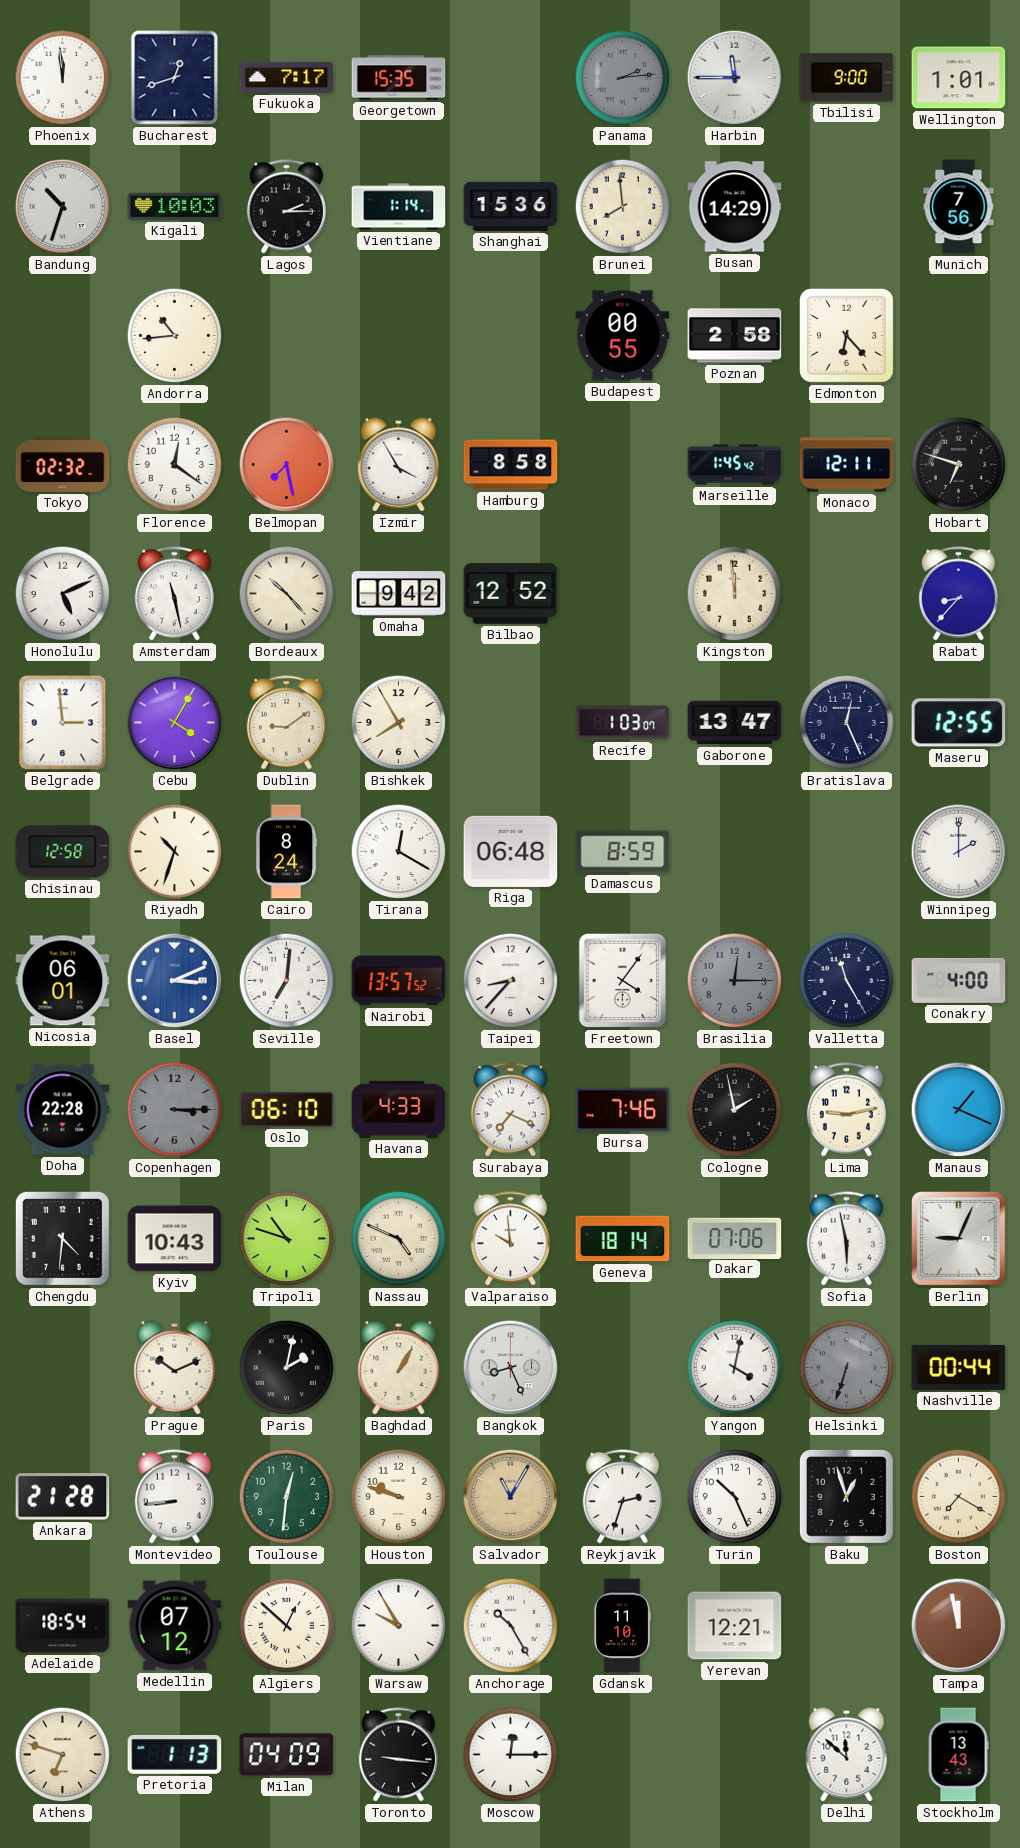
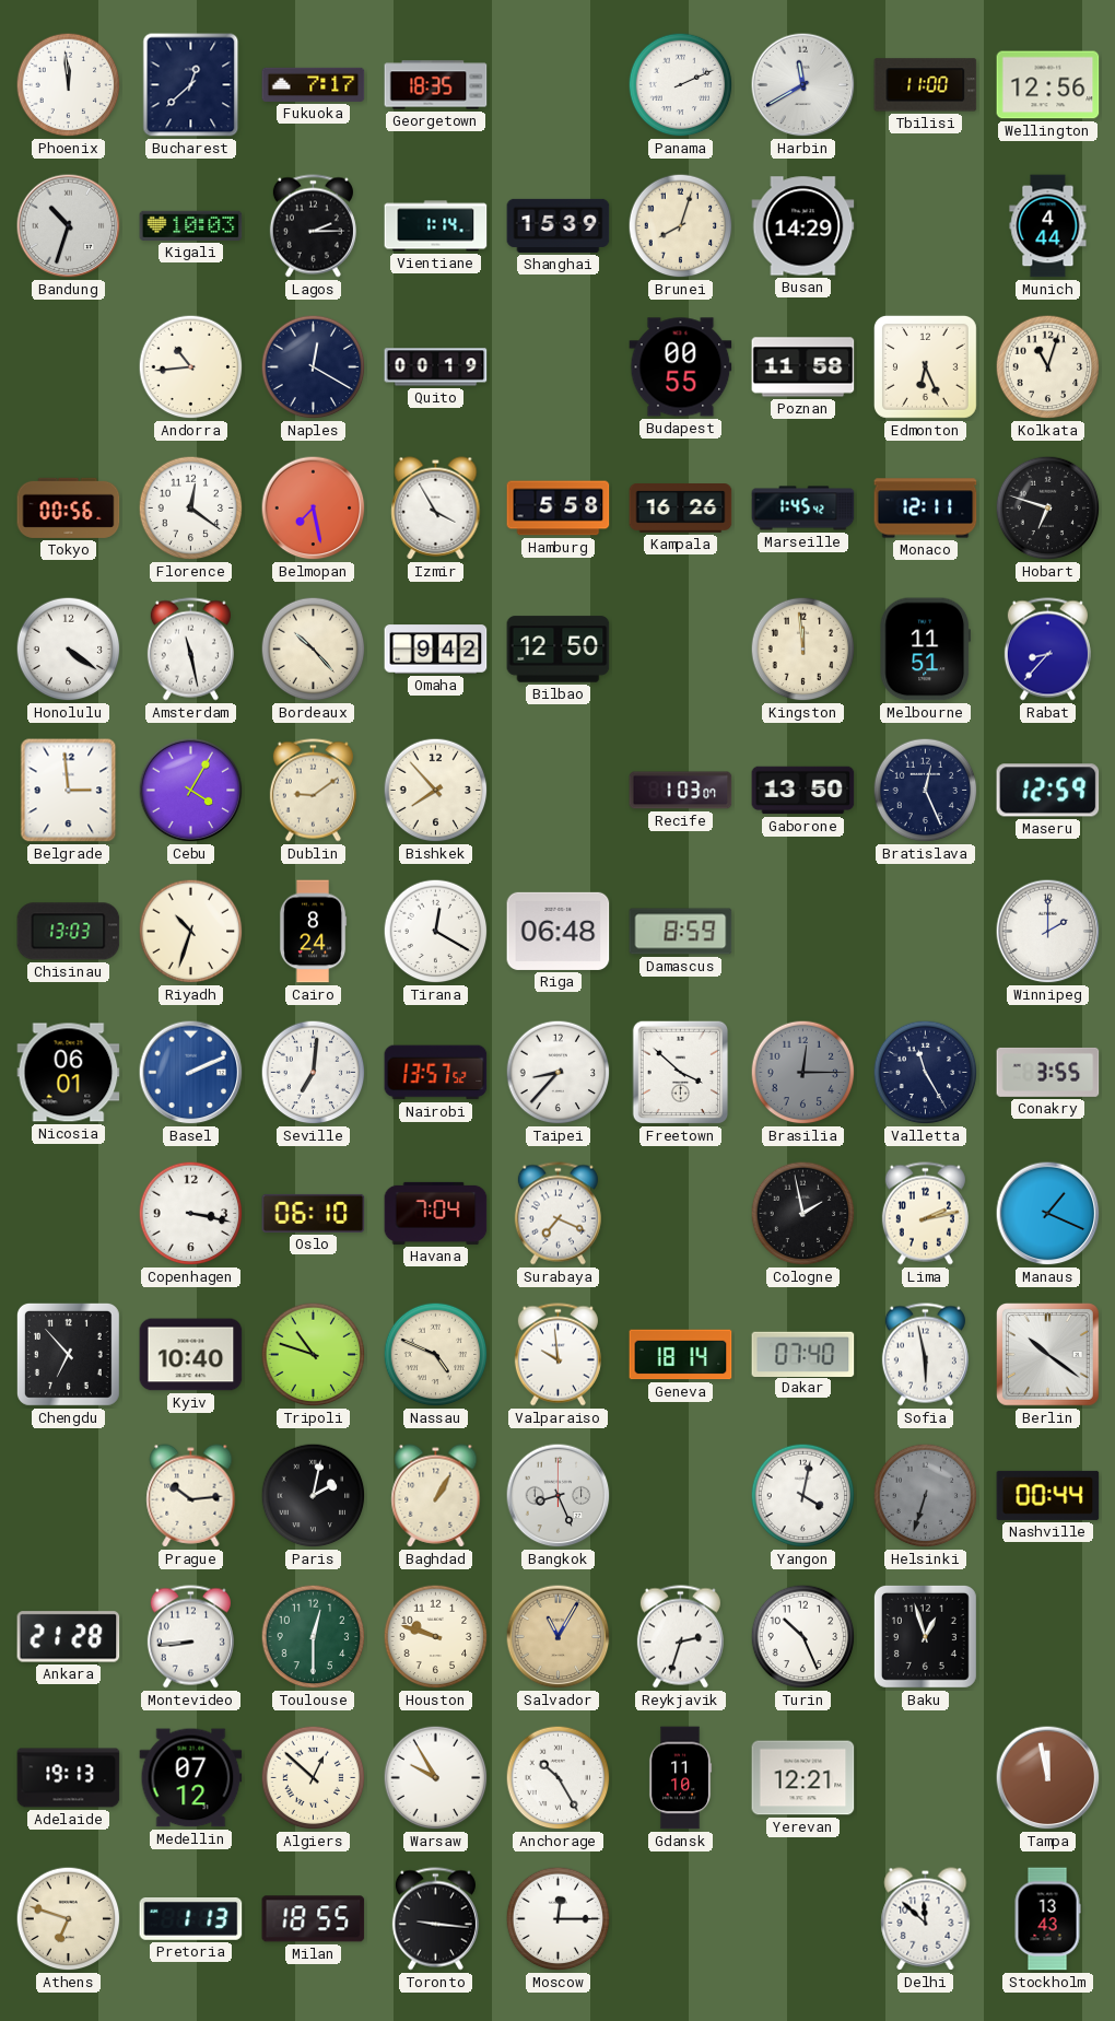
Bucharest: 12:42 -> 12:38 (191, 85)
Georgetown: 15:35 -> 18:35 (436, 85)
Panama: 2:14 -> 2:11 (681, 85)
Panama dial: grey -> white (681, 85)
Harbin: 11:45 -> 11:40 (803, 85)
Tbilisi: 9:00 -> 11:00 (926, 85)
Wellington: 1:01 -> 12:56 (1048, 85)
Shanghai: 15:36 -> 15:39 (559, 225)
Brunei: 7:59 -> 8:03 (681, 226)
Munich: 7:56 -> 4:44 (1048, 226)
Naples: none -> 12:20 (314, 367)
Quito: none -> 00:19 (436, 367)
Poznan: 2:58 -> 11:58 (803, 367)
Edmonton: 6:23 -> 6:26 (925, 366)
Kolkata: none -> 11:03 (1048, 367)
Tokyo: 02:32 -> 00:56 (69, 507)
Hamburg: 8:58 -> 5:58 (559, 509)
Kampala: none -> 16:26 (681, 509)
Honolulu: 5:11 -> 4:21 (69, 650)
Bilbao: 12:52 -> 12:50 (559, 650)
Melbourne: none -> 11:51 (925, 650)
Bishkek: 7:55 -> 7:53 (436, 791)
Gaborone: 13:47 -> 13:50 (803, 791)
Maseru: 12:55 -> 12:59 (1048, 791)
Chisinau: 12:58 -> 13:03 (69, 932)
Basel: 3:11 -> 2:11 (191, 1073)
Freetown: 4:06 -> 3:52 (681, 1073)
Conakry: 4:00 -> 3:55 (1048, 1072)
Doha: 22:28 -> none (63, 1110)
Copenhagen: 3:15 -> 3:17 (191, 1214)
Copenhagen dial: grey -> white (191, 1214)
Havana: 4:33 -> 7:04 (436, 1213)
Bursa: 7:46 -> none (623, 1110)
Lima: 9:13 -> 2:13 (925, 1214)
Chengdu: 4:31 -> 6:53 (68, 1354)
Kyiv: 10:43 -> 10:40 (191, 1355)
Dakar: 07:06 -> 07:40 (803, 1354)
Berlin: 9:04 -> 10:21 (1048, 1355)
Prague: 10:11 -> 10:14 (191, 1496)
Toulouse: 12:31 -> 12:30 (314, 1637)
Boston: 7:20 -> none (959, 1497)
Adelaide: 18:54 -> 19:13 (69, 1778)
Milan: 04:09 -> 18:55 (314, 1919)
